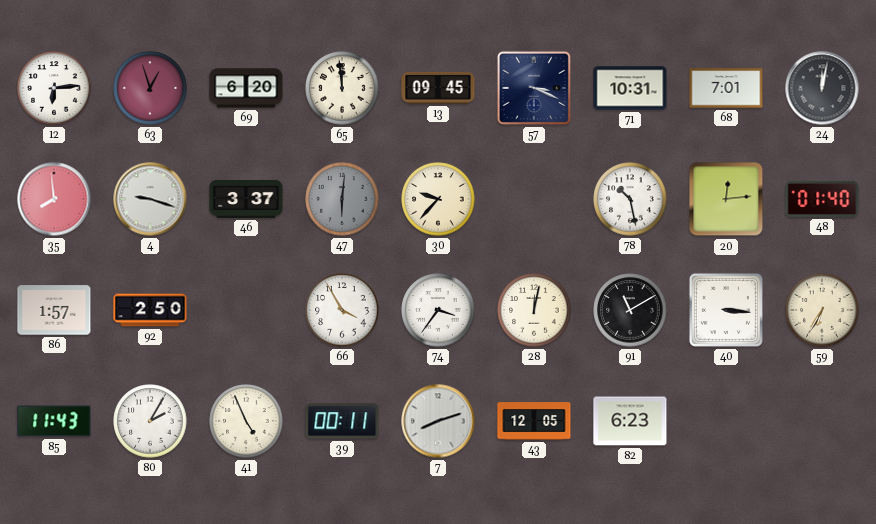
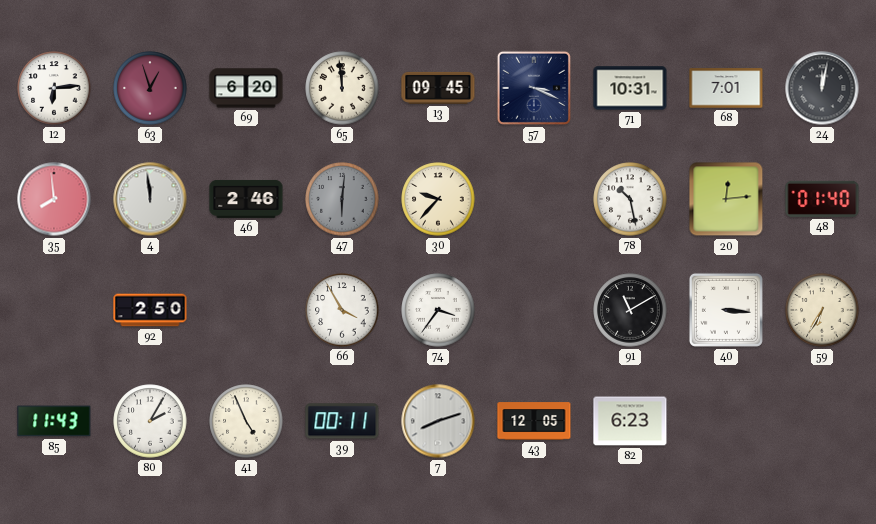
4: 9:18 -> 11:59 (150, 199)
46: 3:37 -> 2:46 (246, 199)
86: 1:57 -> none (54, 310)
28: 12:02 -> none (534, 310)
